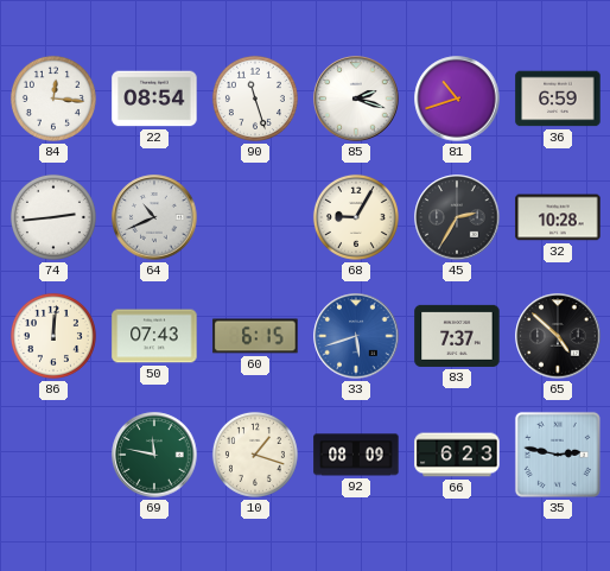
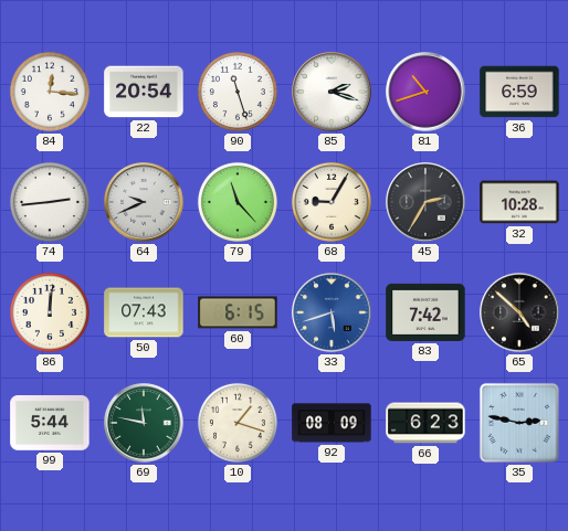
22: 08:54 -> 20:54 (144, 92)
64: 10:41 -> 9:41 (144, 202)
79: none -> 11:23 (238, 202)
83: 7:37 -> 7:42 (425, 312)
99: none -> 5:44 (50, 424)
